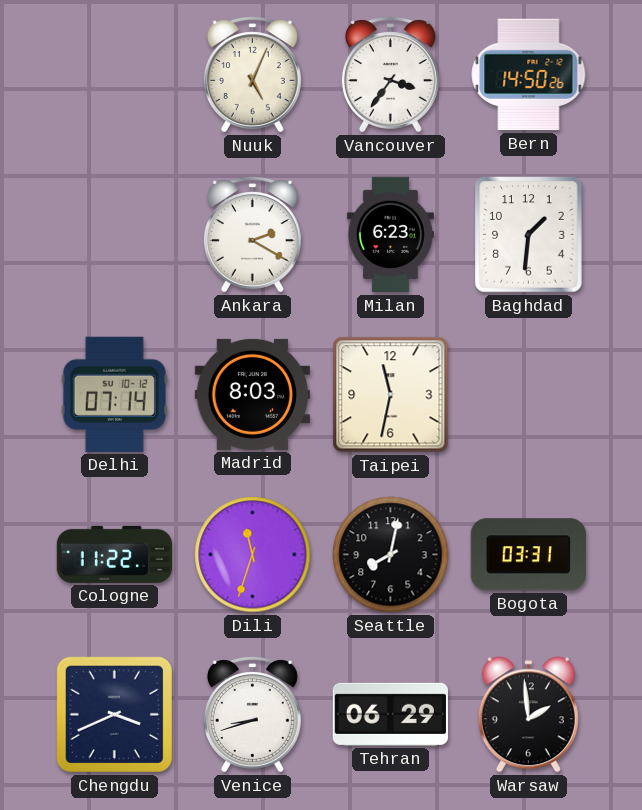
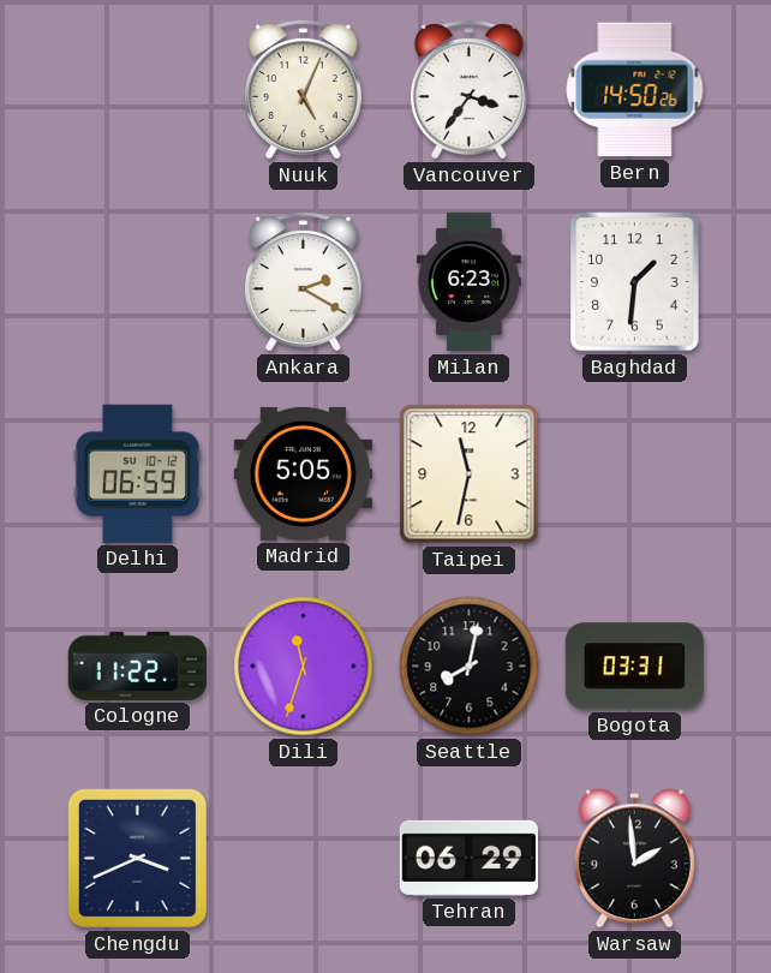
Delhi: 07:14 -> 06:59 (137, 473)
Madrid: 8:03 -> 5:05 (303, 473)
Venice: 8:42 -> none (252, 715)
